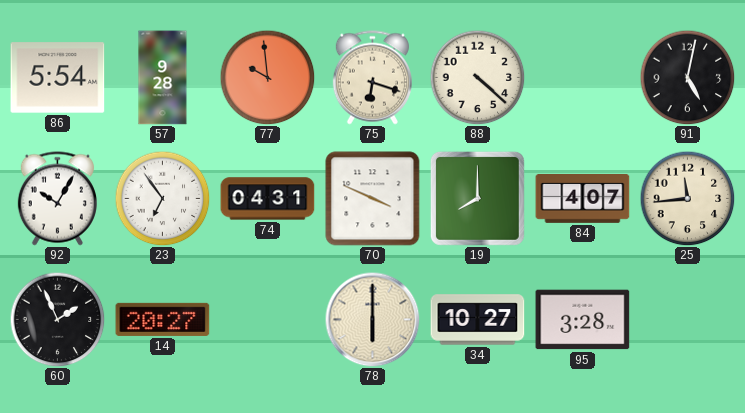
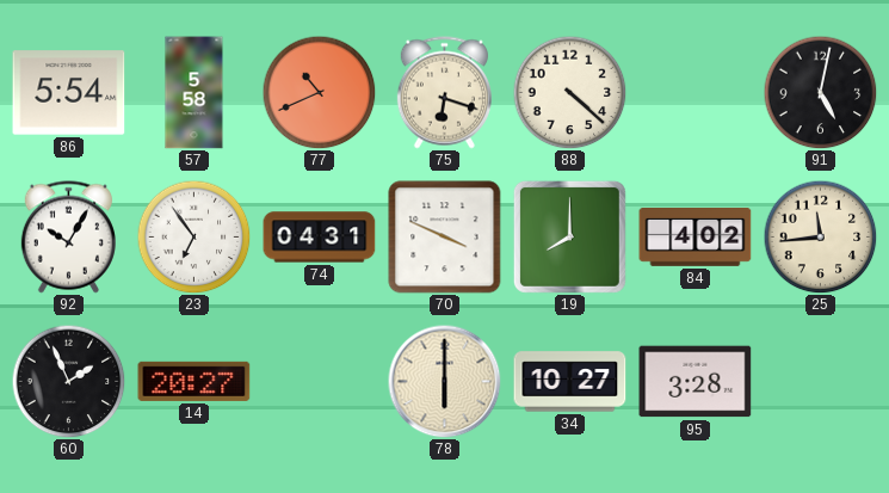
57: 9:28 -> 5:58 (195, 93)
77: 9:59 -> 10:41 (319, 92)
84: 4:07 -> 4:02 (696, 238)
